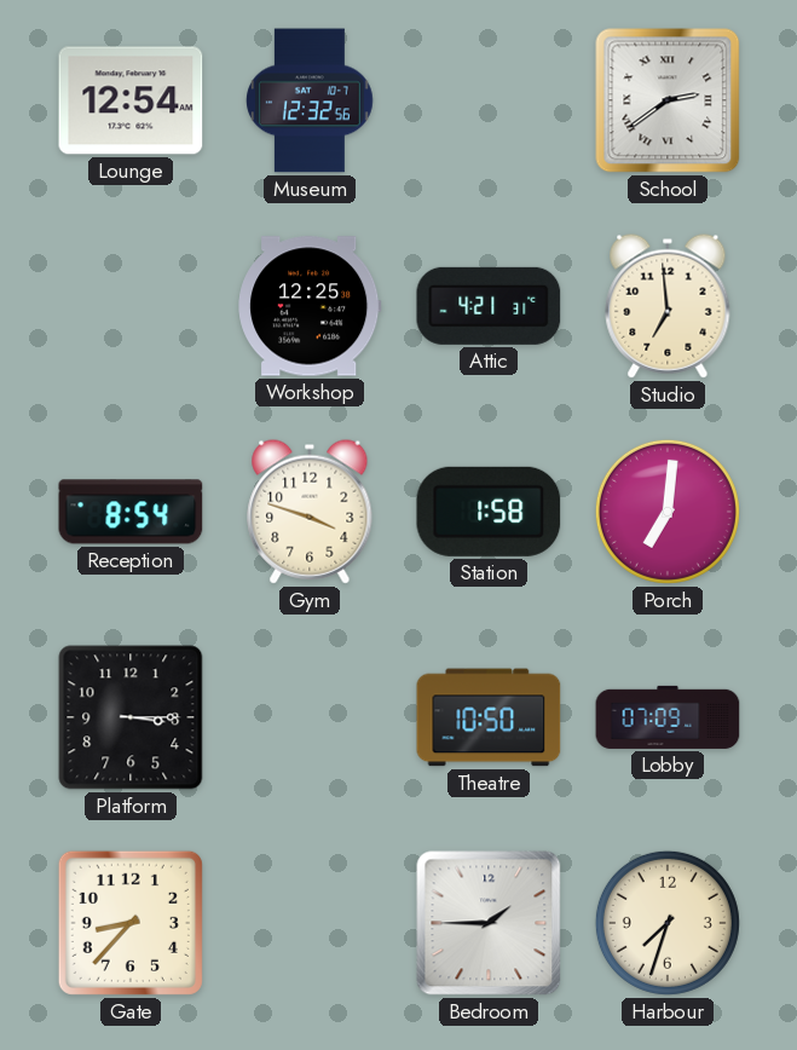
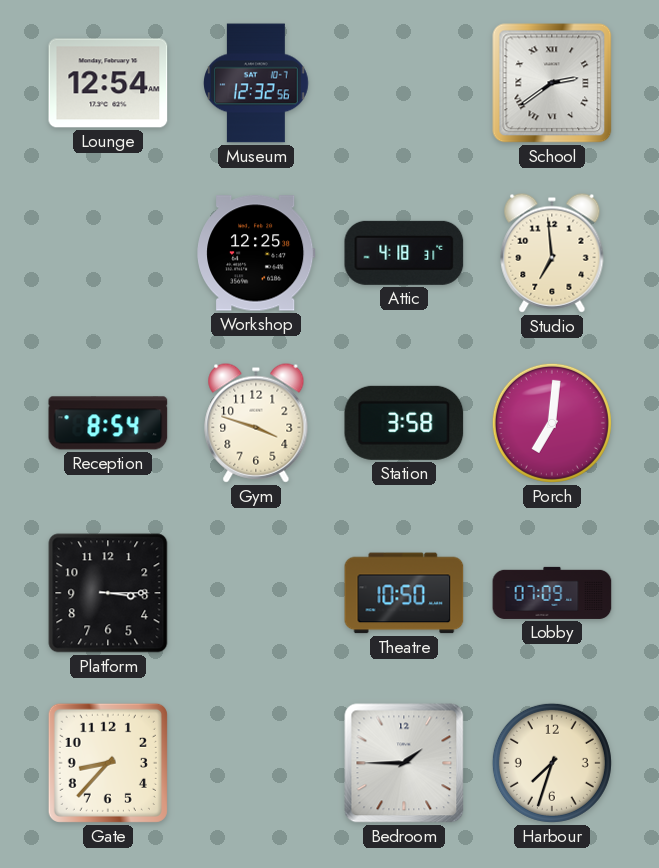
Attic: 4:21 -> 4:18 (404, 253)
Station: 1:58 -> 3:58 (404, 423)
